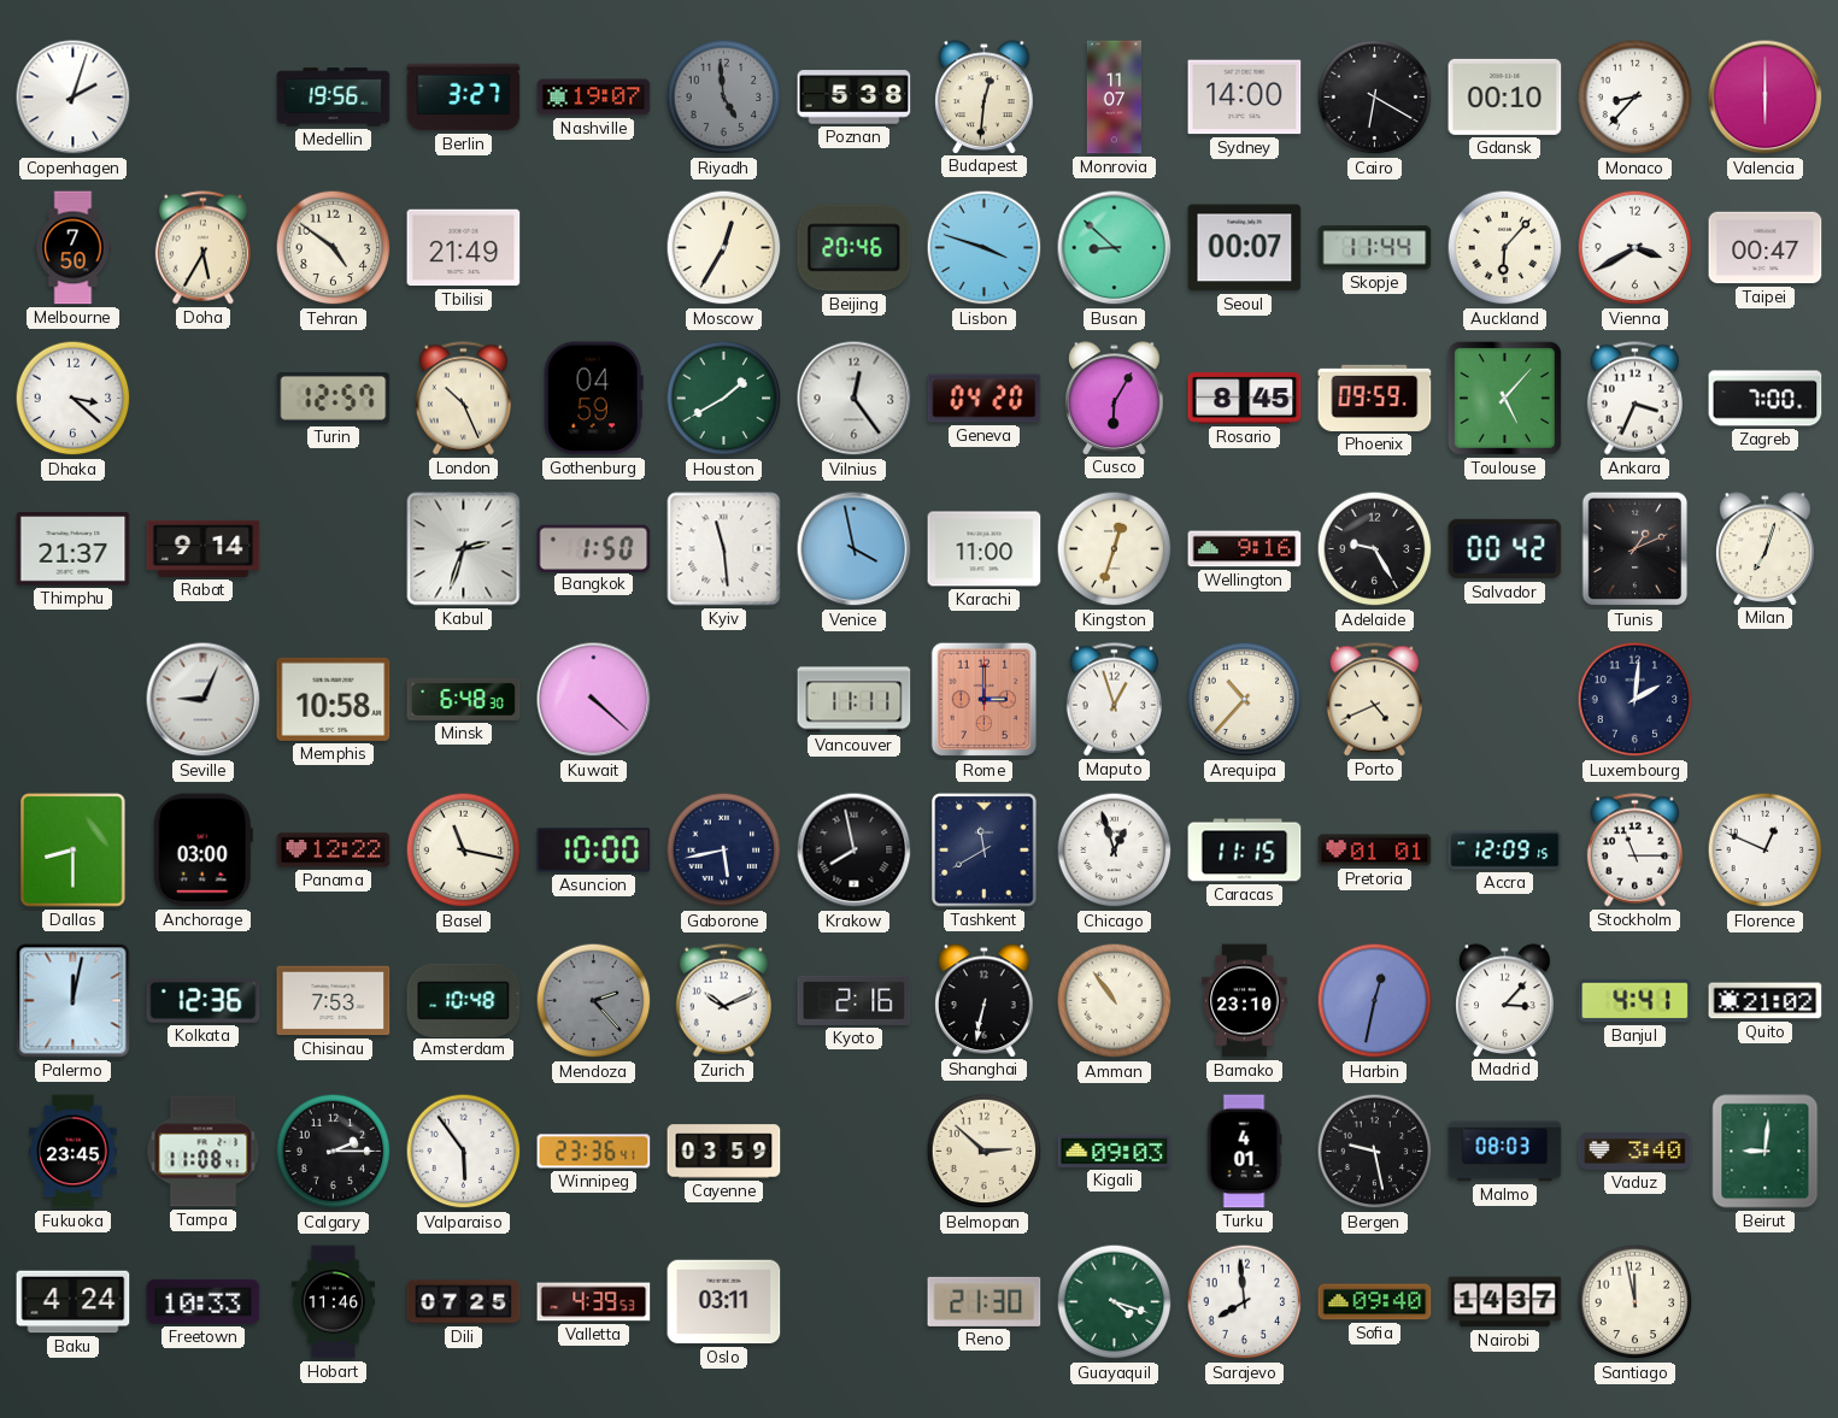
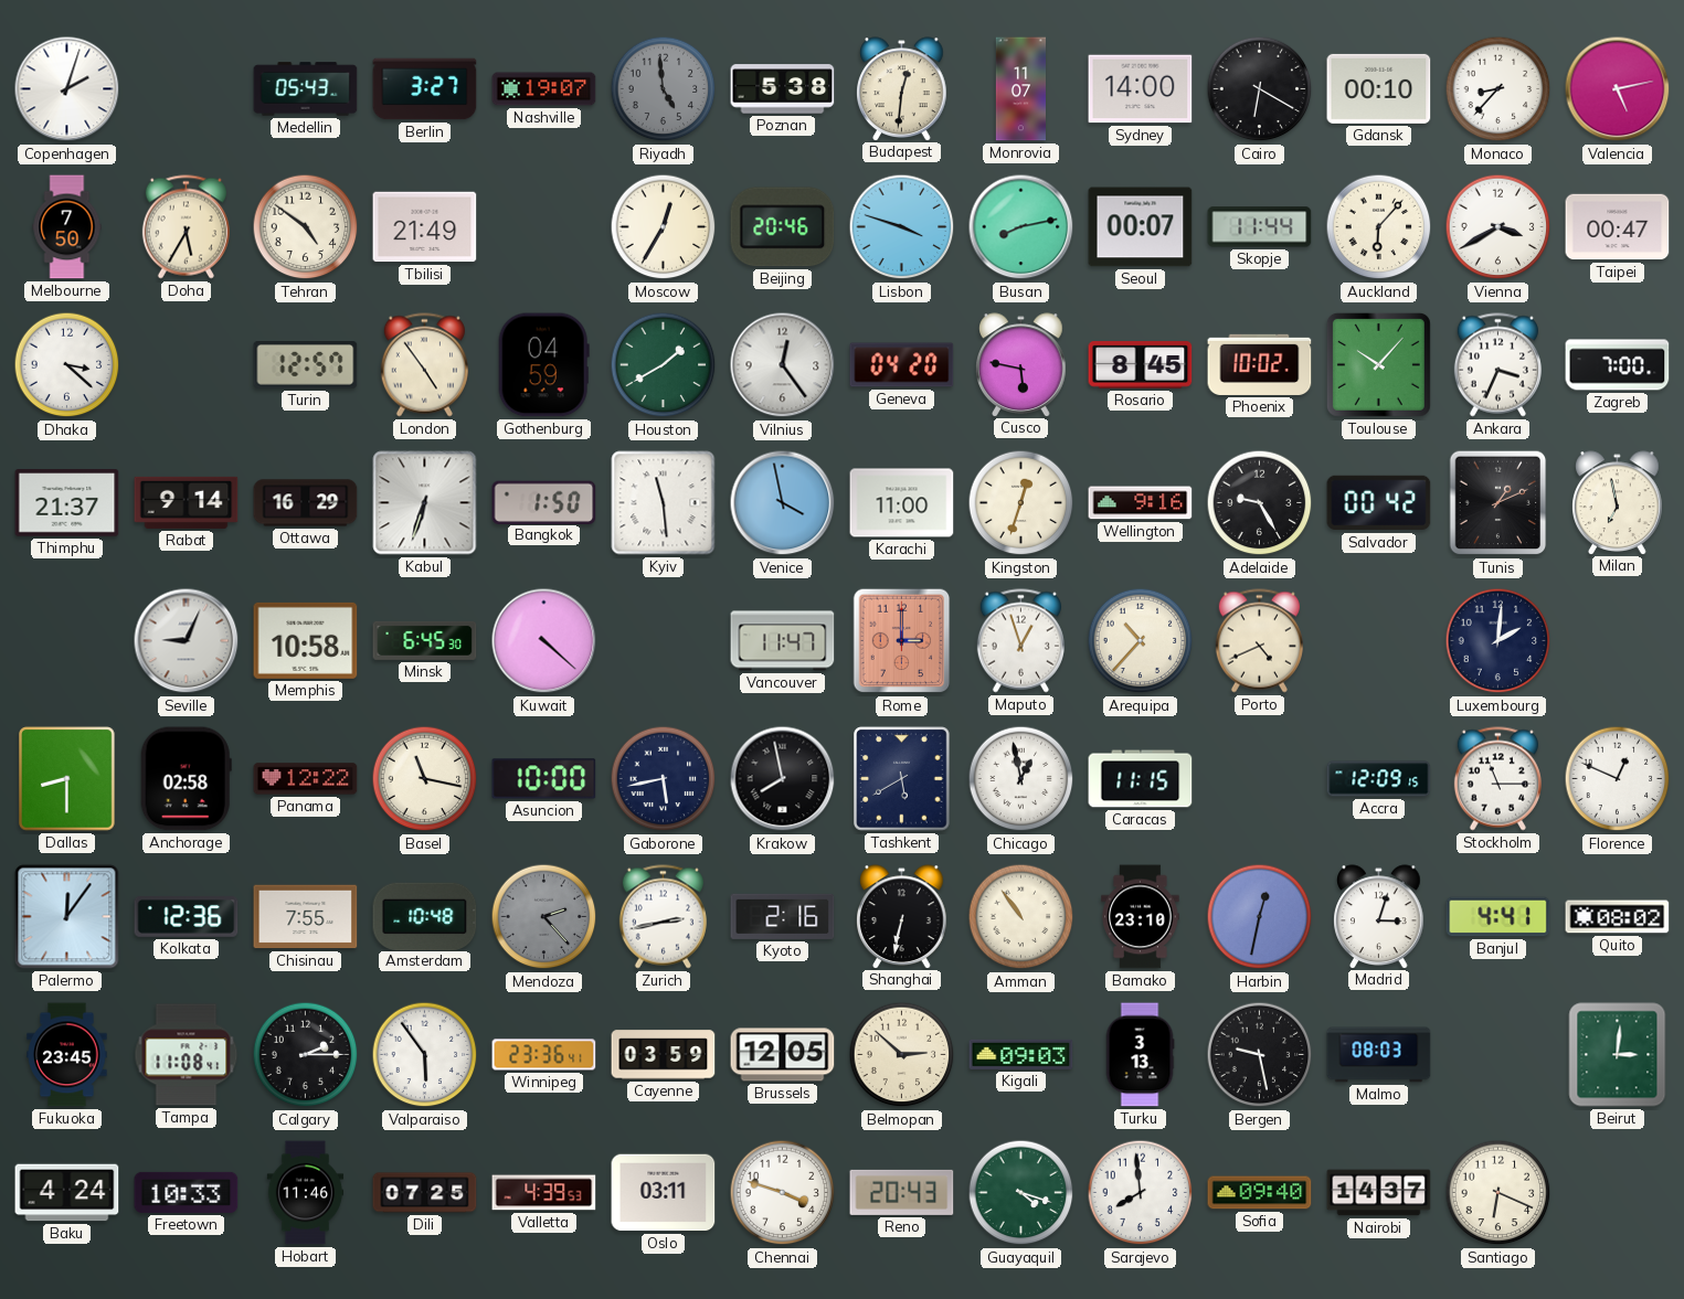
Medellin: 19:56 -> 05:43 (306, 89)
Valencia: 6:00 -> 5:13 (1618, 89)
Busan: 8:52 -> 8:13 (1021, 227)
London: 10:26 -> 4:54 (424, 365)
Cusco: 6:05 -> 5:47 (1021, 364)
Phoenix: 09:59 -> 10:02 (1260, 364)
Toulouse: 5:07 -> 10:07 (1378, 364)
Ottawa: none -> 16:29 (306, 503)
Kabul: 2:33 -> 6:33 (425, 503)
Milan: 7:03 -> 6:58 (1618, 502)
Minsk: 6:48 -> 6:45 (425, 640)
Vancouver: 11:11 -> 11:47 (783, 641)
Anchorage: 03:00 -> 02:58 (186, 779)
Tashkent: 11:40 -> 5:40 (902, 779)
Chicago: 12:57 -> 12:58 (1021, 779)
Pretoria: 01:01 -> none (1375, 851)
Palermo: 12:02 -> 12:06 (67, 917)
Chisinau: 7:53 -> 7:55 (306, 917)
Zurich: 10:11 -> 2:43 (663, 917)
Madrid: 3:07 -> 3:03 (1379, 916)
Quito: 21:02 -> 08:02 (1618, 917)
Brussels: none -> 12:05 (783, 1055)
Turku: 4:01 -> 3:13 (1140, 1055)
Vaduz: 3:40 -> none (1636, 1152)
Beirut: 9:01 -> 3:01 (1618, 1055)
Chennai: none -> 3:48 (783, 1193)
Reno: 21:30 -> 20:43 (902, 1192)
Santiago: 11:58 -> 6:19 (1498, 1193)
